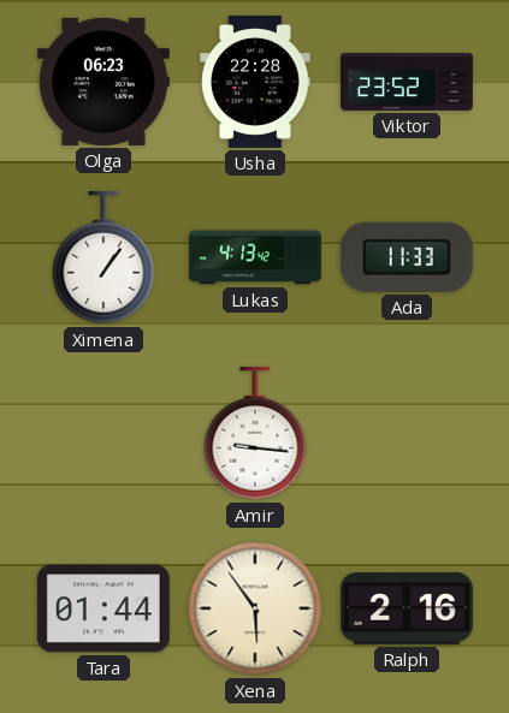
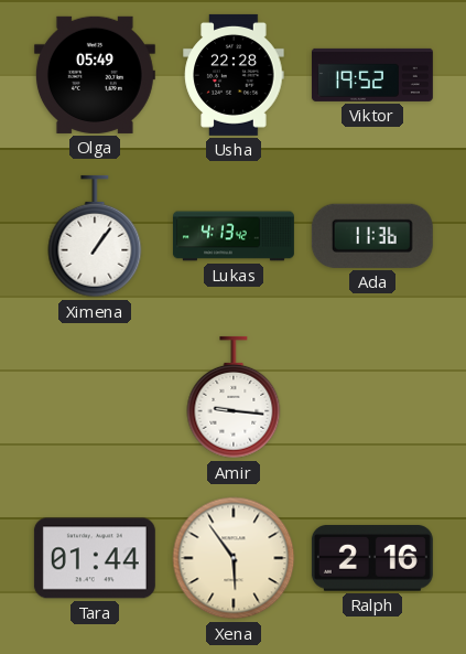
Olga: 06:23 -> 05:49 (95, 75)
Viktor: 23:52 -> 19:52 (372, 75)
Ada: 11:33 -> 11:36 (372, 236)
